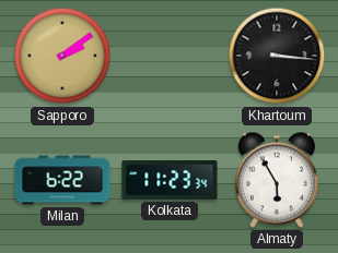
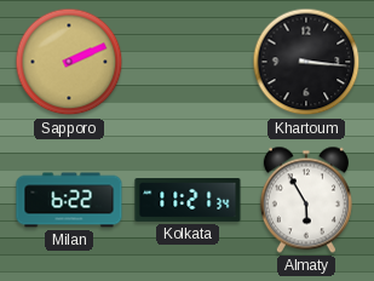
Sapporo: 2:09 -> 2:11 (69, 62)
Kolkata: 11:23 -> 11:21 (188, 201)
